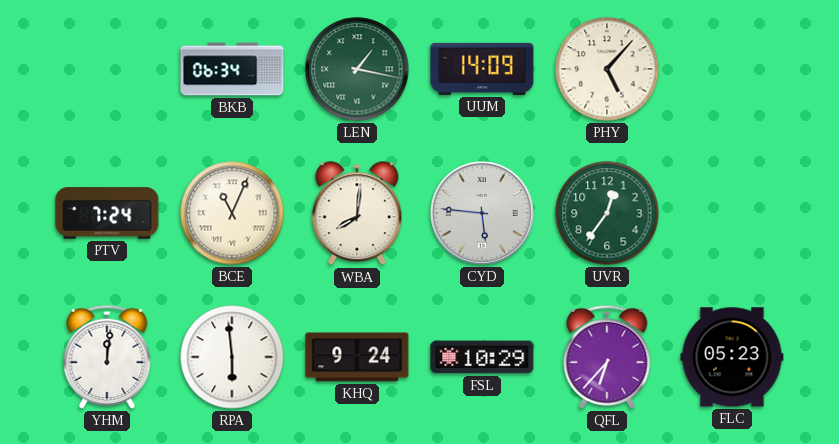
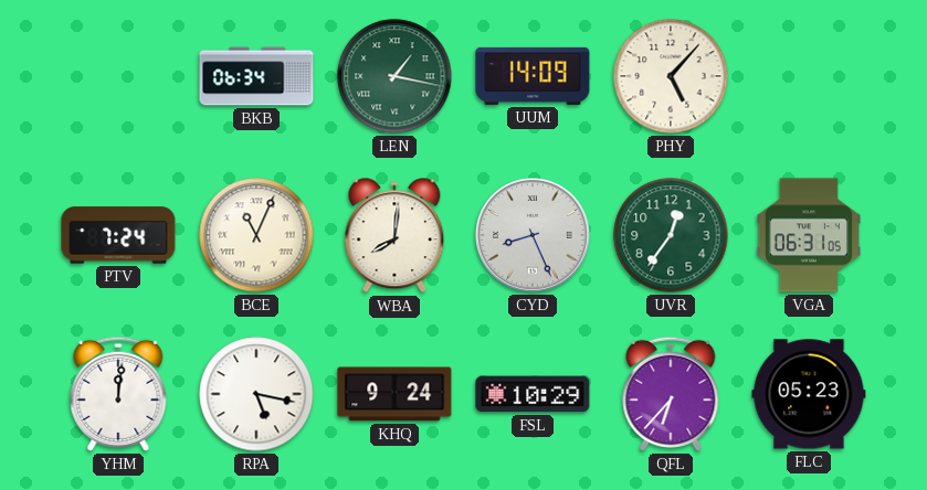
CYD: 5:46 -> 8:26 (533, 235)
VGA: none -> 06:31 (809, 235)
RPA: 5:59 -> 5:17 (256, 394)
